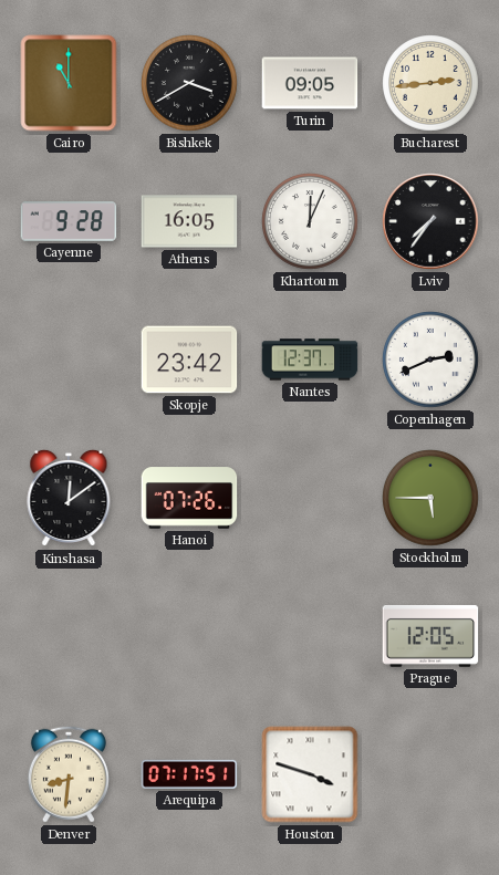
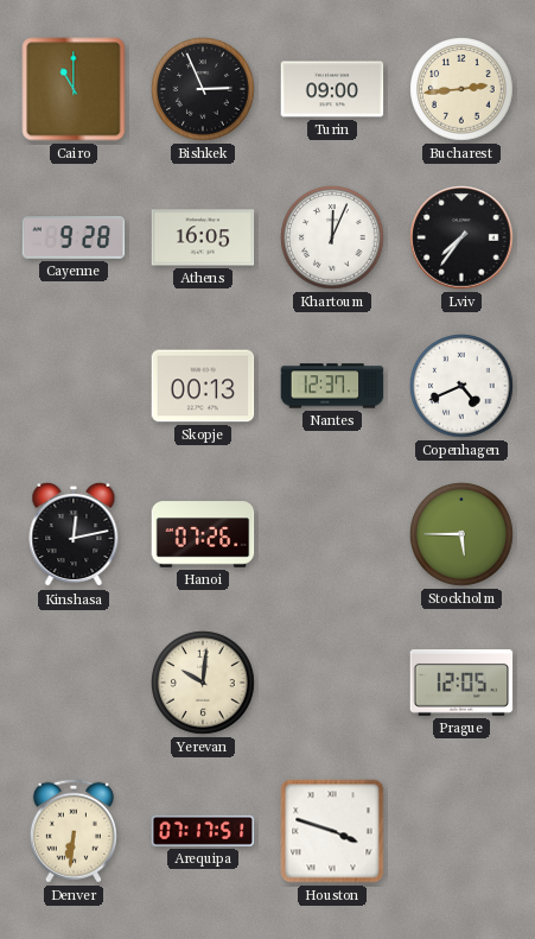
Bishkek: 3:40 -> 2:56 (203, 89)
Turin: 09:05 -> 09:00 (332, 89)
Skopje: 23:42 -> 00:13 (203, 386)
Copenhagen: 2:41 -> 4:41 (461, 386)
Kinshasa: 12:09 -> 12:13 (74, 534)
Yerevan: none -> 10:01 (203, 683)
Denver: 8:31 -> 6:31 (74, 831)
